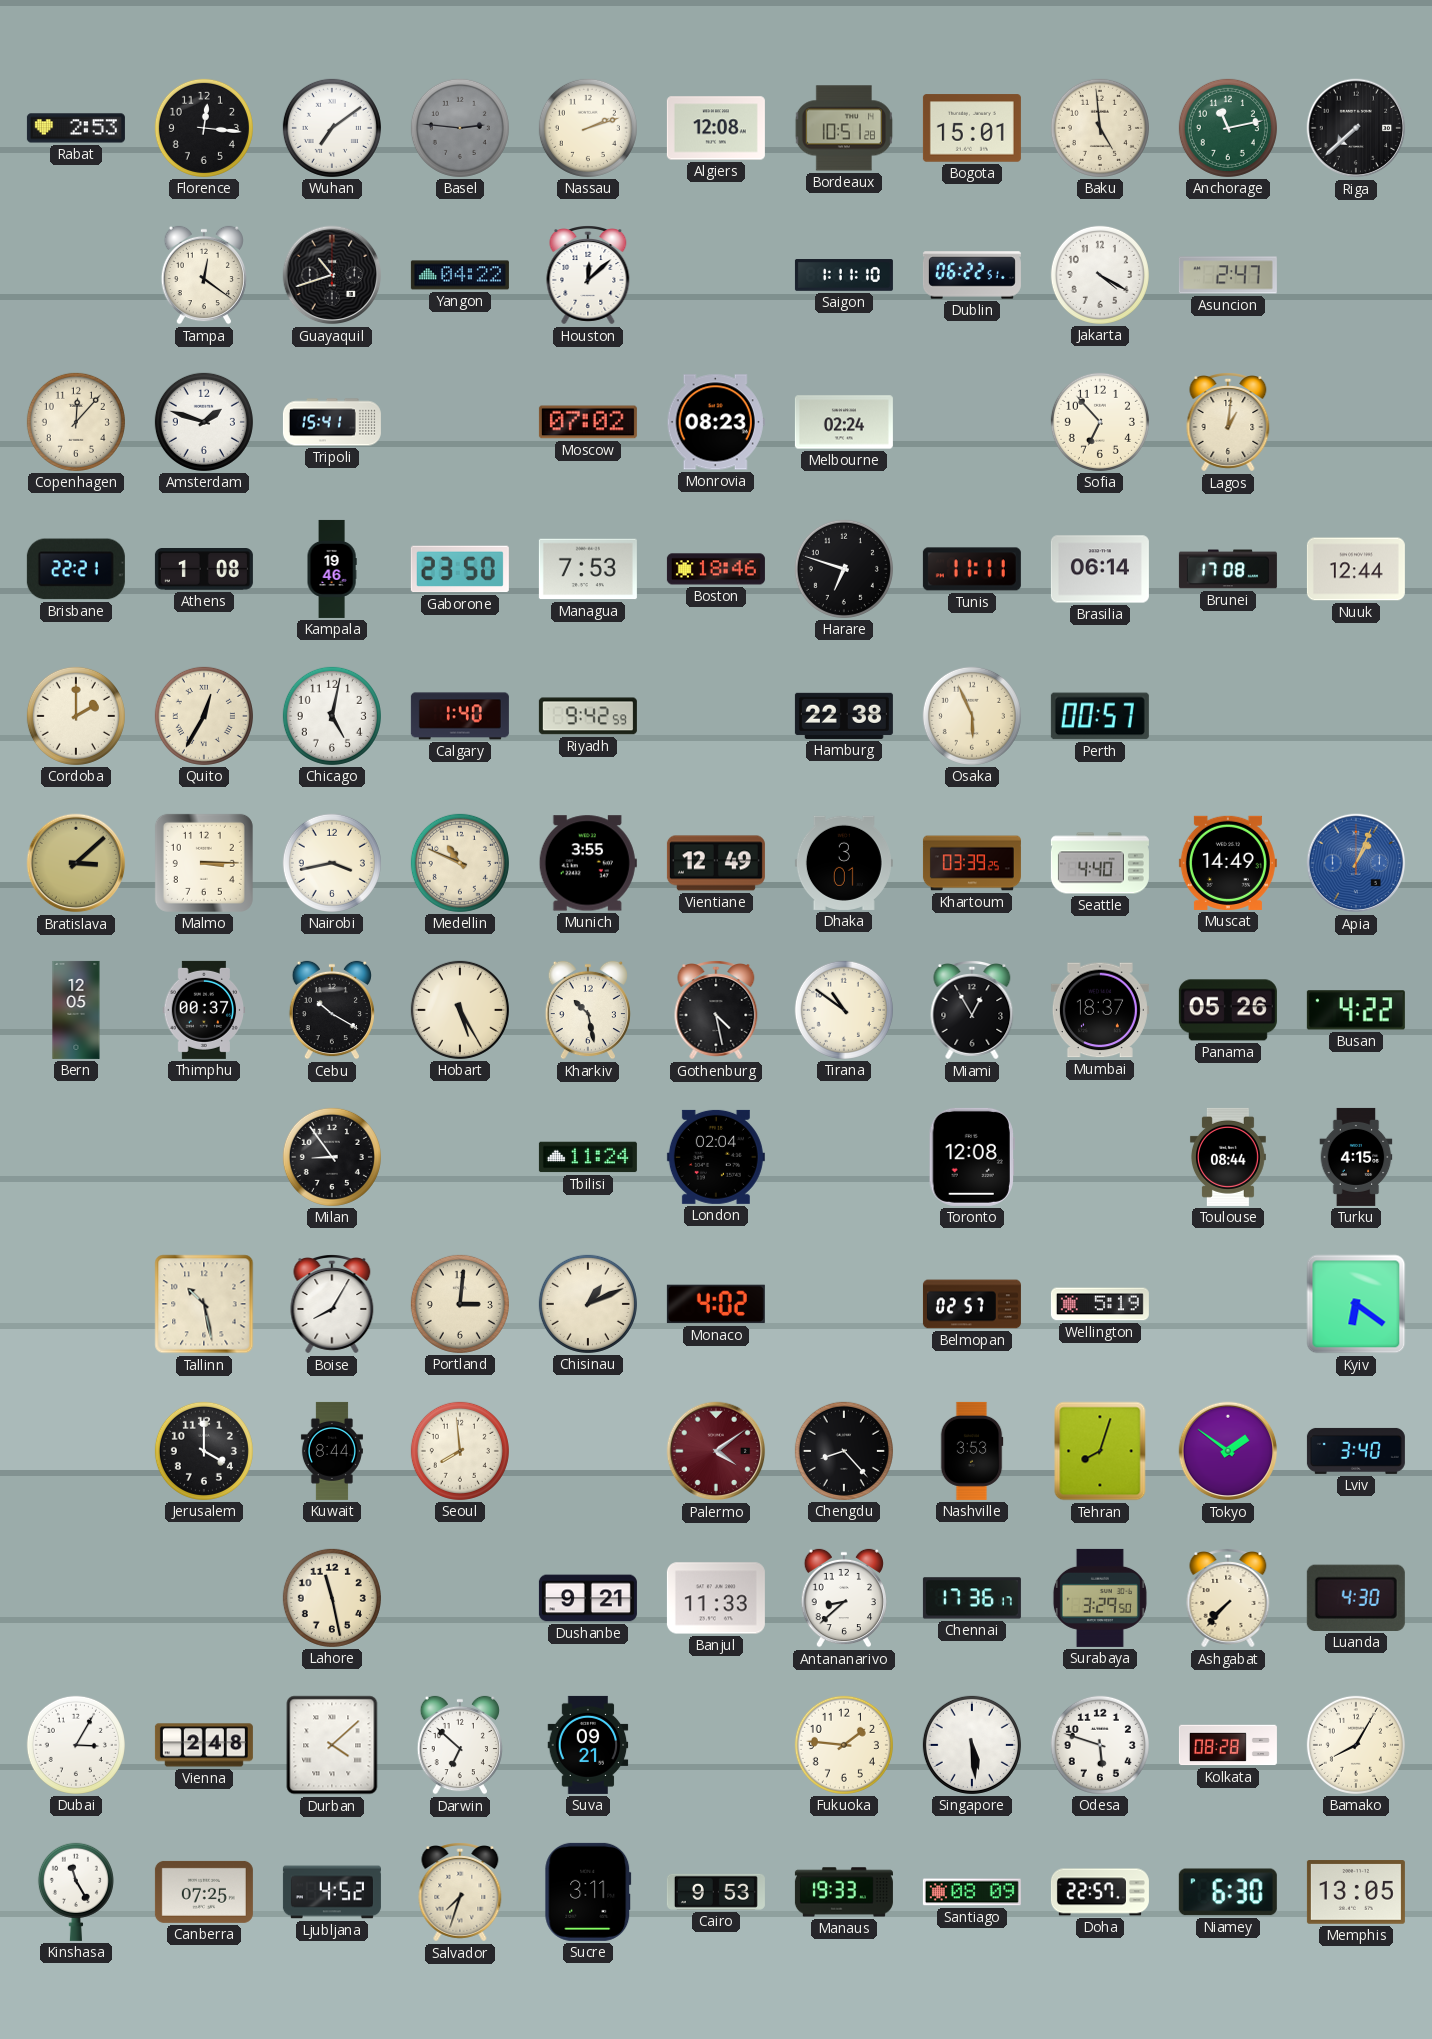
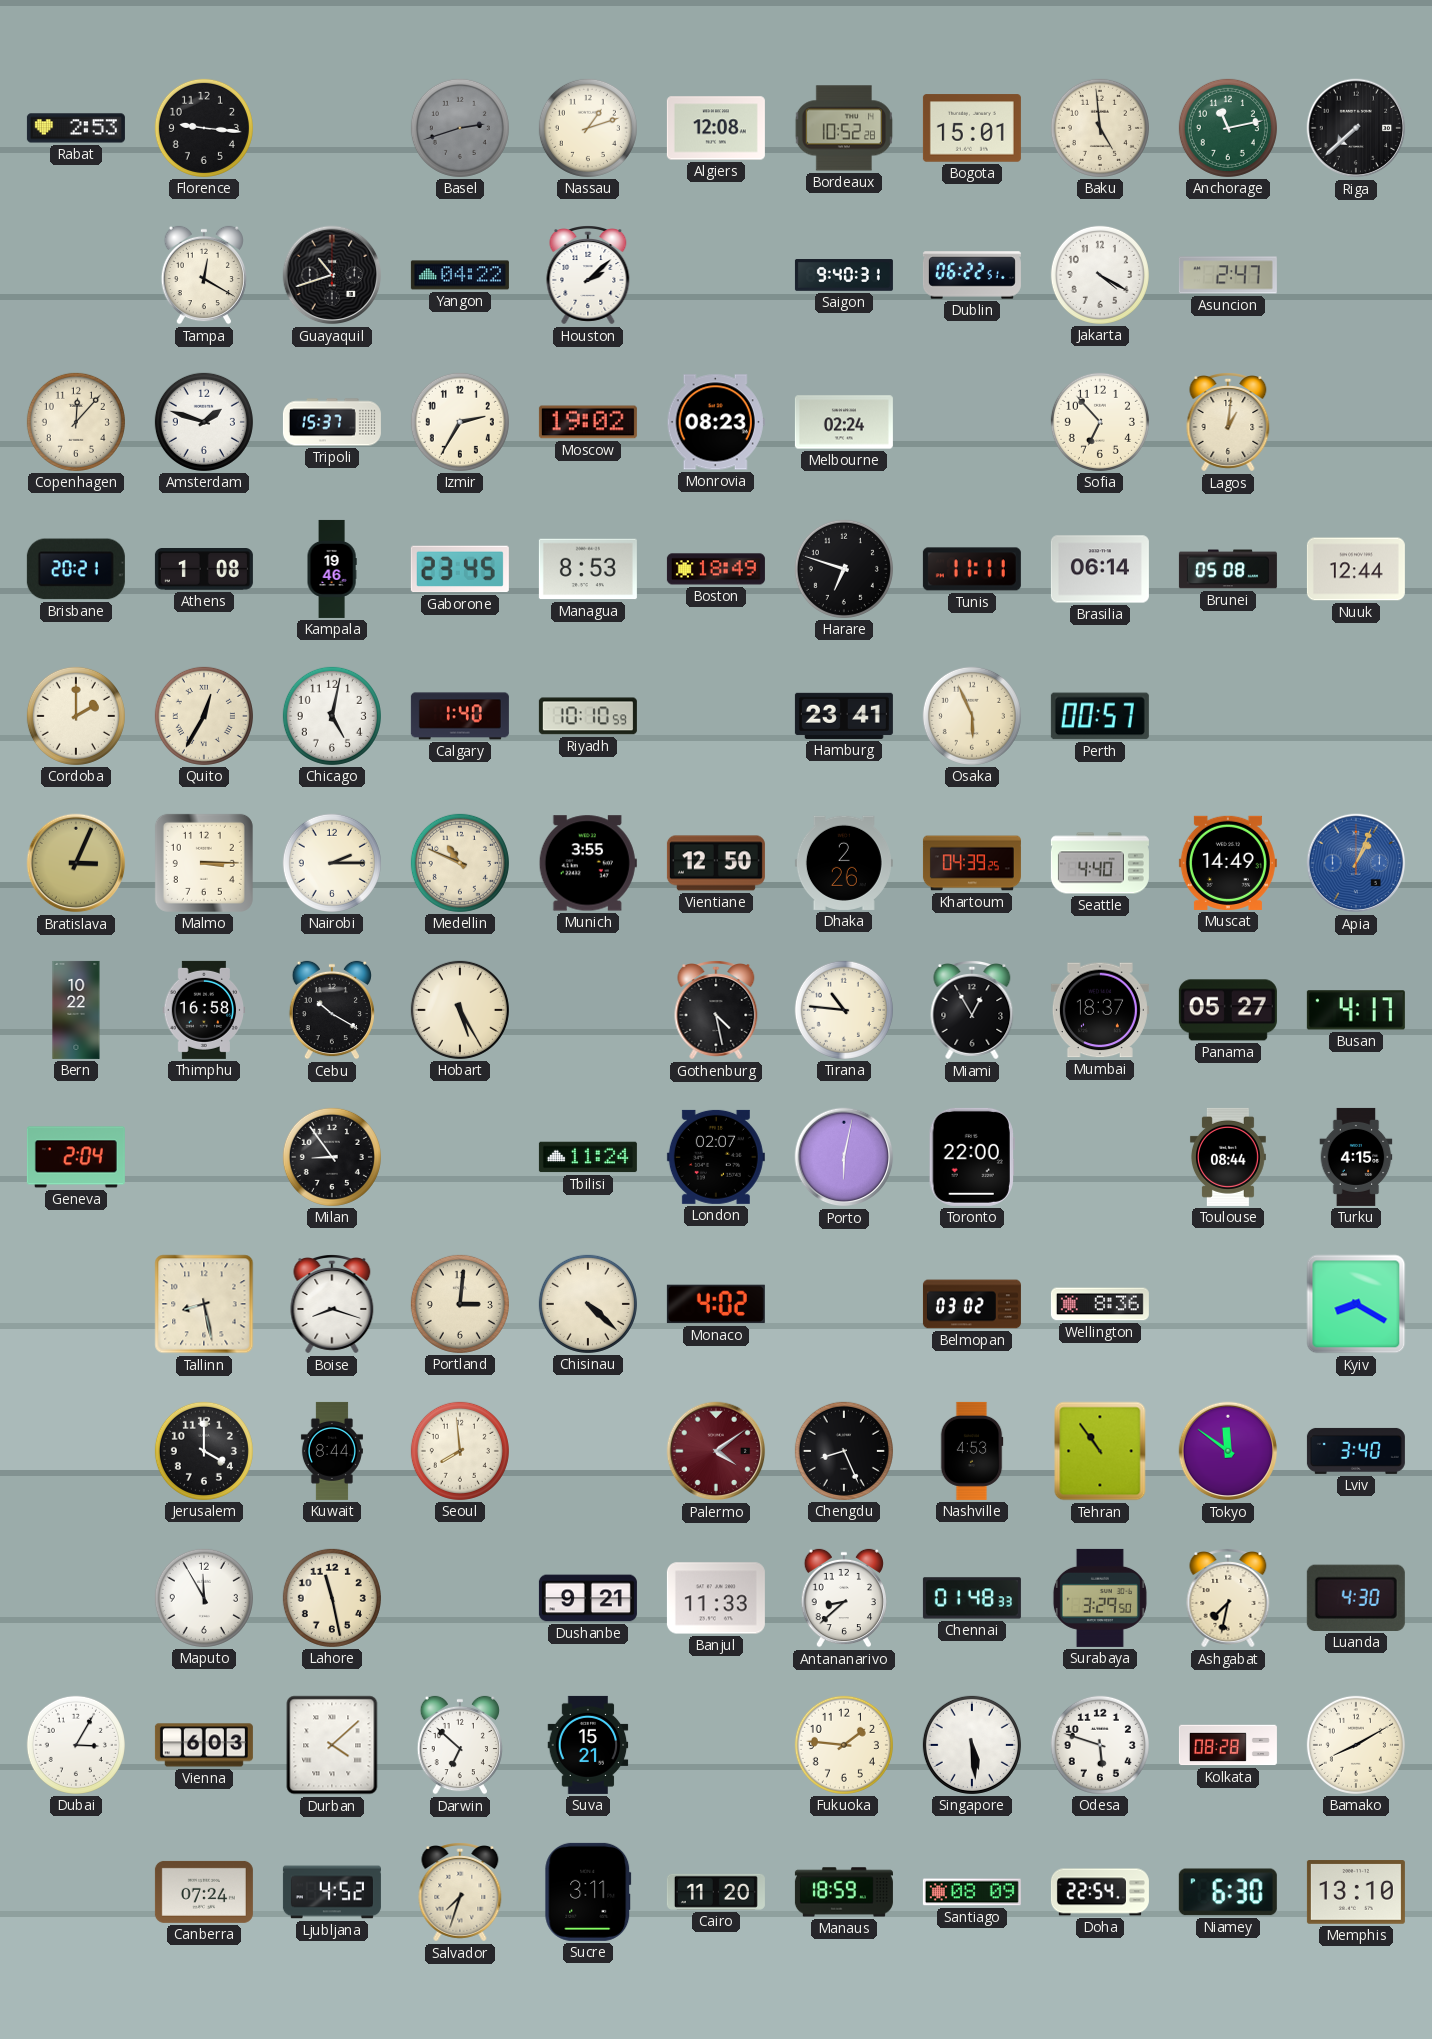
Florence: 12:16 -> 9:16 (204, 128)
Wuhan: 7:09 -> none (332, 128)
Basel: 2:46 -> 2:42 (460, 128)
Nassau: 2:12 -> 1:12 (588, 128)
Bordeaux: 10:51 -> 10:52 (844, 128)
Tampa: 12:21 -> 12:20 (204, 275)
Houston: 12:08 -> 2:08 (588, 275)
Saigon: 1:11 -> 9:40 (844, 275)
Tripoli: 15:41 -> 15:37 (332, 422)
Izmir: none -> 2:35 (460, 422)
Moscow: 07:02 -> 19:02 (588, 422)
Brisbane: 22:21 -> 20:21 (76, 569)
Gaborone: 23:50 -> 23:45 (460, 569)
Managua: 7:53 -> 8:53 (588, 569)
Boston: 18:46 -> 18:49 (716, 569)
Brunei: 17:08 -> 05:08 (1228, 569)
Riyadh: 9:42 -> 10:10 (588, 716)
Hamburg: 22:38 -> 23:41 (844, 716)
Bratislava: 3:08 -> 3:04 (76, 863)
Nairobi: 3:43 -> 2:15 (332, 863)
Vientiane: 12:49 -> 12:50 (716, 863)
Dhaka: 3:01 -> 2:26 (844, 863)
Khartoum: 03:39 -> 04:39 (972, 863)
Bern: 12:05 -> 10:22 (76, 1010)
Thimphu: 00:37 -> 16:58 (204, 1010)
Kharkiv: 10:28 -> none (588, 1010)
Tirana: 10:51 -> 10:46 (844, 1010)
Panama: 05:26 -> 05:27 (1228, 1010)
Busan: 4:22 -> 4:17 (1356, 1010)
Geneva: none -> 2:04 (76, 1157)
London: 02:04 -> 02:07 (716, 1157)
Porto: none -> 6:02 (844, 1157)
Toronto: 12:08 -> 22:00 (972, 1157)
Tallinn: 10:28 -> 8:28 (204, 1304)
Boise: 8:05 -> 8:18 (332, 1304)
Chisinau: 1:11 -> 4:22 (588, 1304)
Belmopan: 02:57 -> 03:02 (972, 1304)
Wellington: 5:19 -> 8:36 (1100, 1304)
Kyiv: 6:21 -> 8:20 (1356, 1304)
Chengdu: 8:23 -> 8:26 (844, 1451)
Nashville: 3:53 -> 4:53 (972, 1451)
Tehran: 8:03 -> 10:54 (1100, 1451)
Tokyo: 1:51 -> 11:51 (1228, 1451)
Maputo: none -> 11:55 (204, 1598)
Chennai: 17:36 -> 01:48 (972, 1598)
Ashgabat: 7:37 -> 7:32 (1228, 1598)
Vienna: 2:48 -> 6:03 (204, 1745)
Suva: 09:21 -> 15:21 (588, 1745)
Bamako: 8:05 -> 8:10 (1356, 1745)
Kinshasa: 11:25 -> none (76, 1892)
Canberra: 07:25 -> 07:24 (204, 1892)
Cairo: 9:53 -> 11:20 (716, 1892)
Manaus: 19:33 -> 18:59 (844, 1892)
Doha: 22:57 -> 22:54 (1100, 1892)
Memphis: 13:05 -> 13:10 (1356, 1892)
